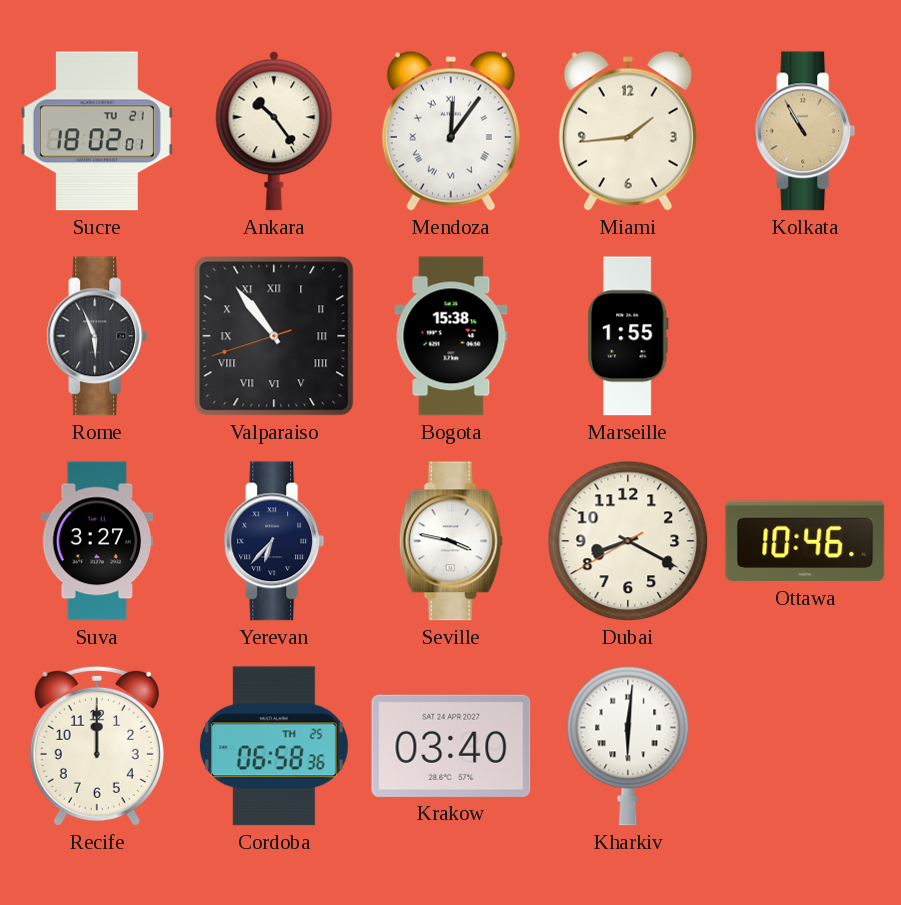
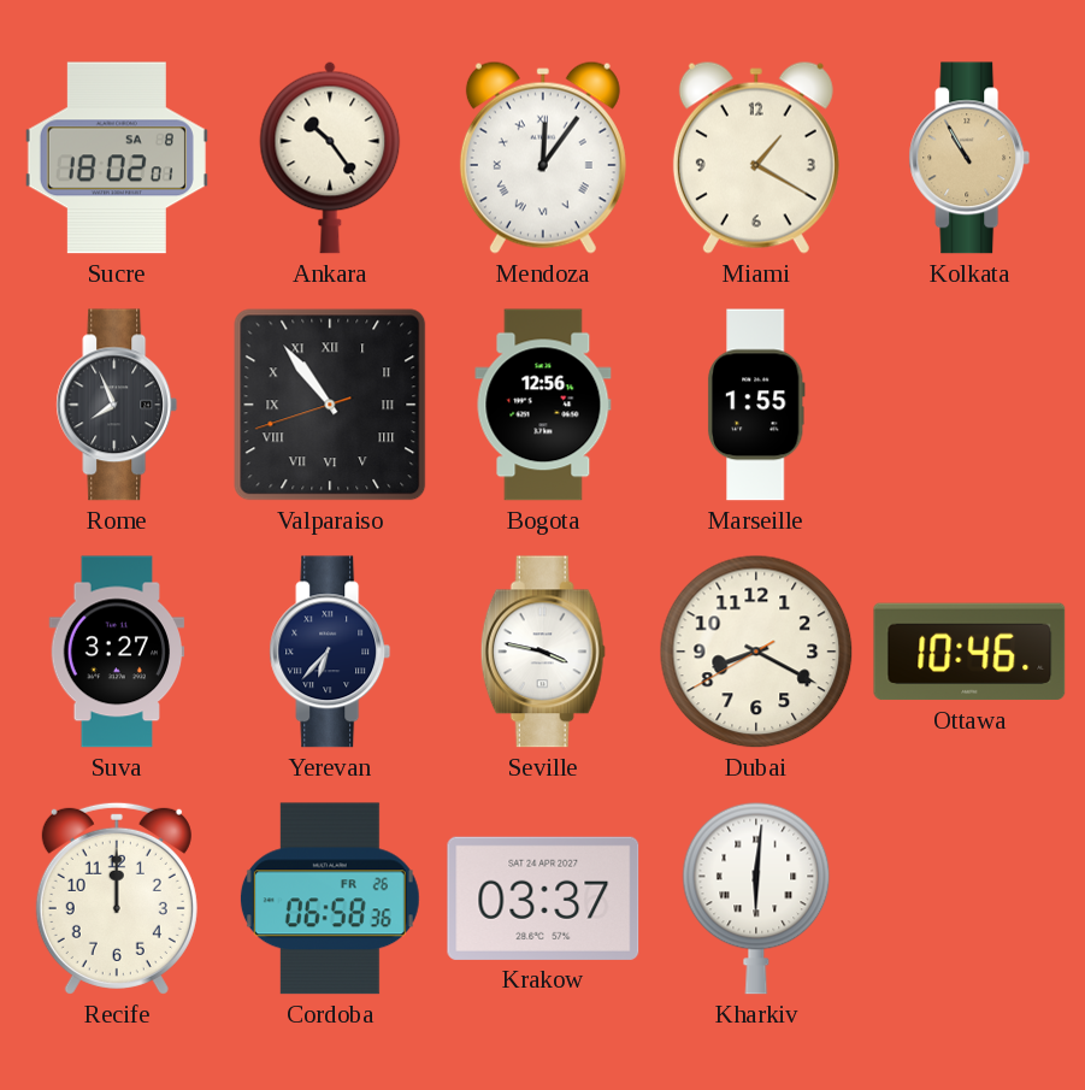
Sucre date: TU 21 -> SA 8 (117, 158)
Miami: 1:44 -> 1:20 (756, 158)
Rome: 5:56 -> 7:56 (117, 405)
Bogota: 15:38 -> 12:56 (543, 405)
Cordoba date: TH 25 -> FR 26 (330, 898)
Krakow: 03:40 -> 03:37 (543, 898)
